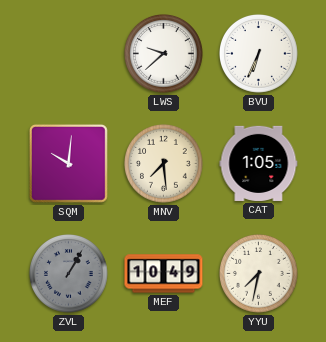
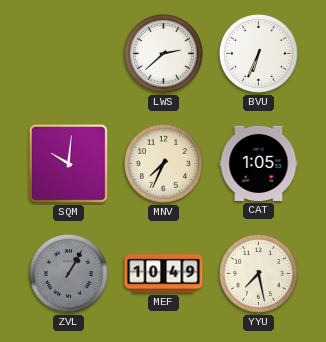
LWS: 9:38 -> 2:38 (164, 54)
MNV: 7:29 -> 7:34 (164, 164)
YYU: 7:32 -> 7:28 (259, 274)
